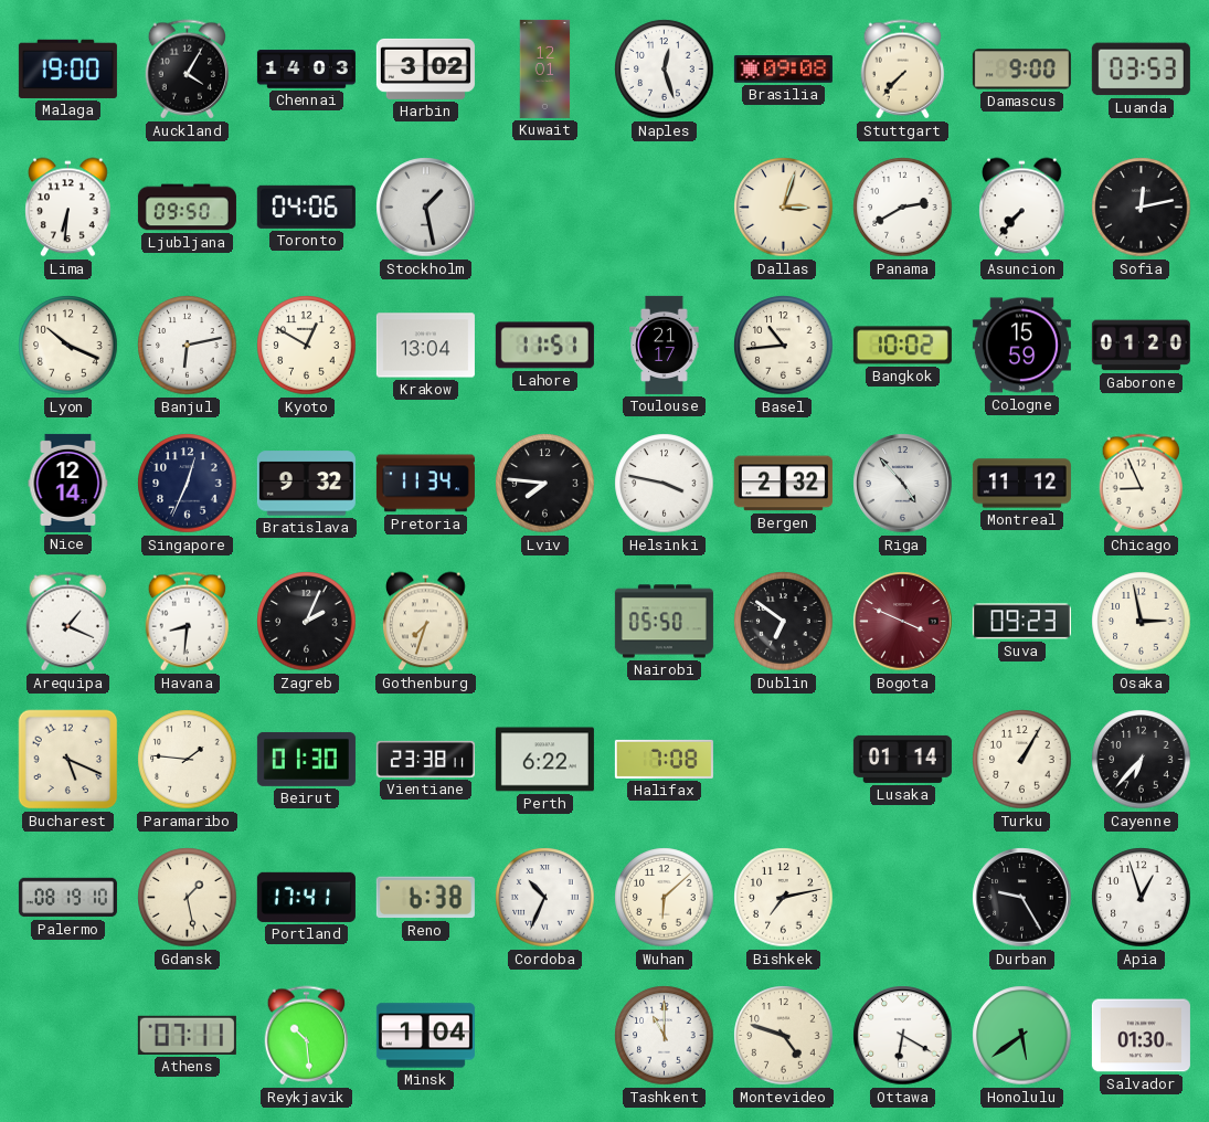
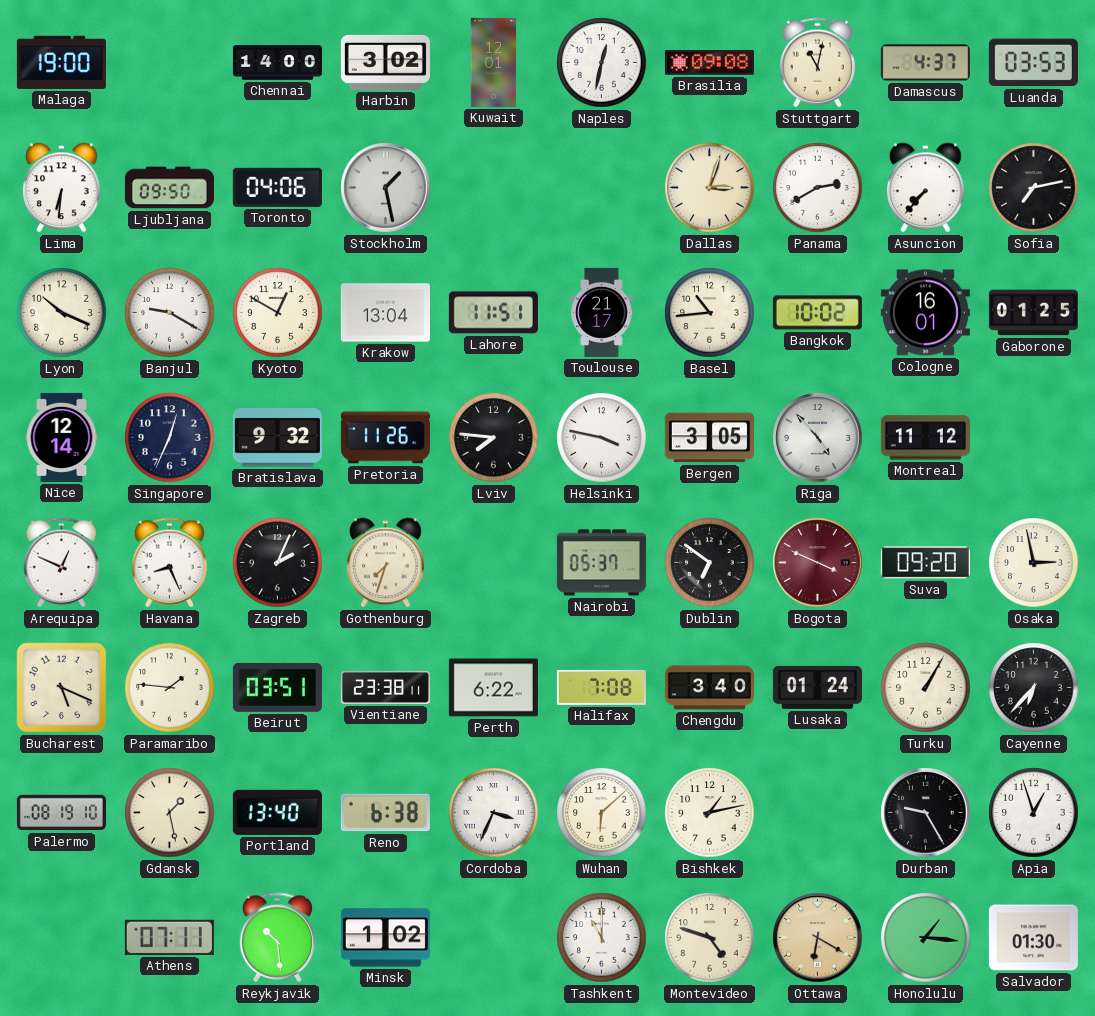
Auckland: 4:05 -> none (188, 70)
Chennai: 14:03 -> 14:00 (277, 63)
Naples: 12:27 -> 12:32 (602, 63)
Stuttgart: 7:37 -> 11:02 (818, 63)
Damascus: 9:00 -> 4:37 (925, 63)
Sofia: 12:13 -> 7:13 (1034, 188)
Banjul: 6:13 -> 9:20 (170, 313)
Cologne: 15:59 -> 16:01 (925, 313)
Gaborone: 01:20 -> 01:25 (1033, 313)
Pretoria: 11:34 -> 11:26 (385, 438)
Bergen: 2:32 -> 3:05 (709, 438)
Chicago: 8:56 -> none (1142, 484)
Arequipa: 1:19 -> 12:49 (62, 563)
Havana: 8:31 -> 8:26 (170, 563)
Nairobi: 05:50 -> 05:37 (601, 563)
Suva: 09:23 -> 09:20 (925, 563)
Beirut: 01:30 -> 03:51 (277, 687)
Chengdu: none -> 3:40 (709, 688)
Lusaka: 01:14 -> 01:24 (817, 687)
Portland: 17:41 -> 13:40 (277, 812)
Cordoba: 10:34 -> 3:34 (494, 813)
Bishkek: 7:13 -> 1:13 (710, 813)
Minsk: 1:04 -> 1:02 (385, 938)
Ottawa dial: white -> champagne (818, 938)
Honolulu: 5:39 -> 1:16 (926, 938)
